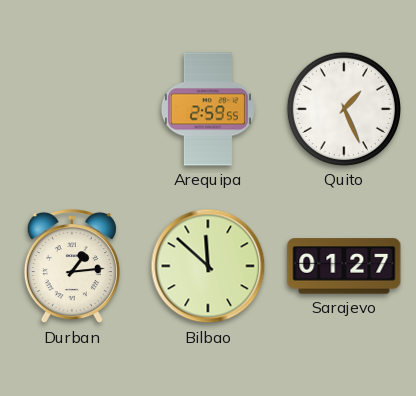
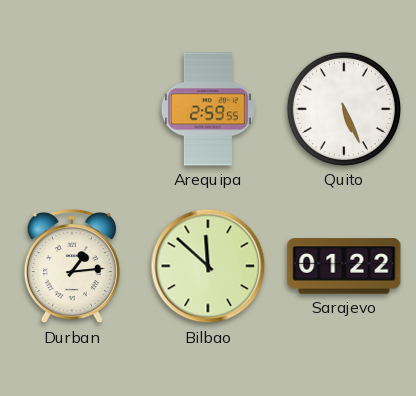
Quito: 1:26 -> 5:26 (344, 109)
Sarajevo: 01:27 -> 01:22 (344, 266)
